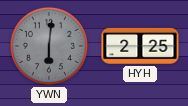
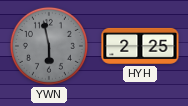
YWN: 6:01 -> 5:58 (49, 46)
